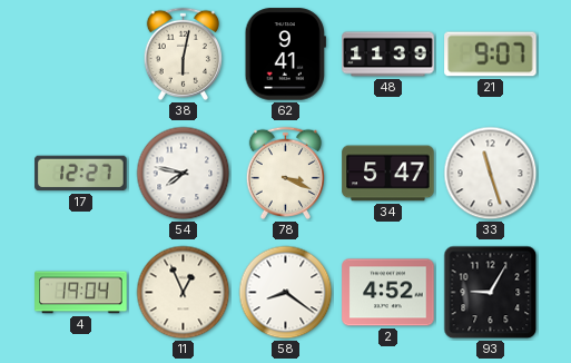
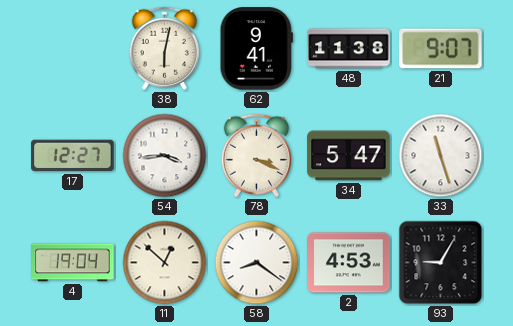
48: 11:39 -> 11:38 (349, 49)
54: 7:47 -> 3:44 (165, 156)
11: 12:56 -> 12:52 (165, 263)
2: 4:52 -> 4:53 (349, 263)
